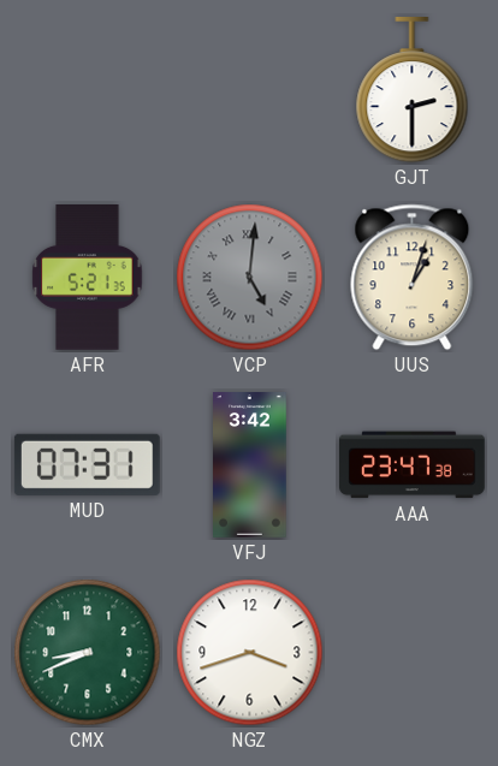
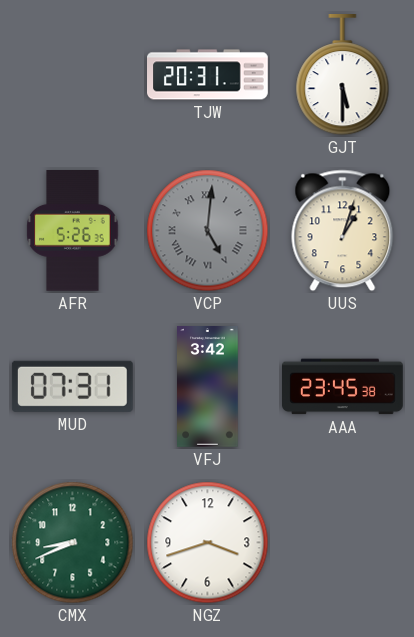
TJW: none -> 20:31 (208, 75)
GJT: 2:30 -> 5:30 (343, 76)
AFR: 5:21 -> 5:26 (73, 231)
AAA: 23:47 -> 23:45 (343, 387)
